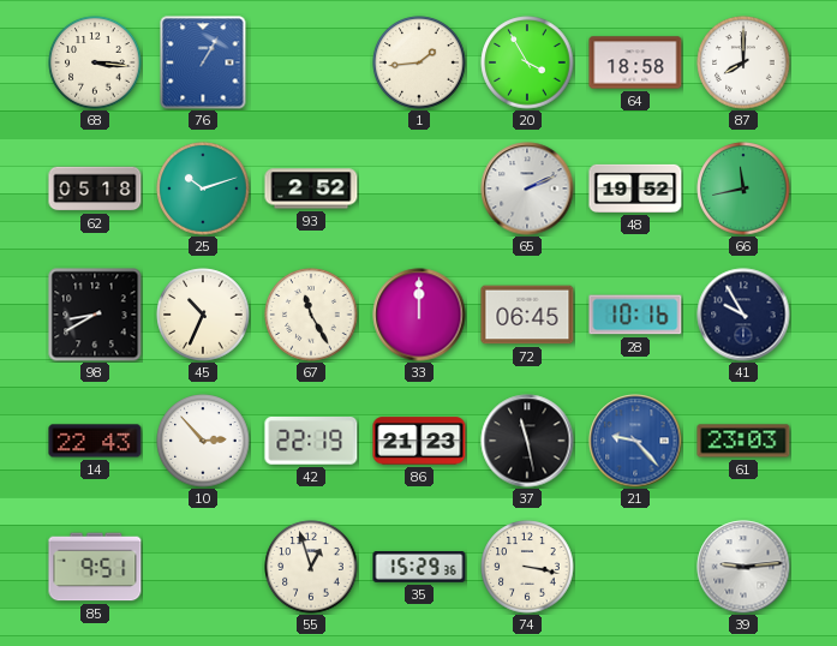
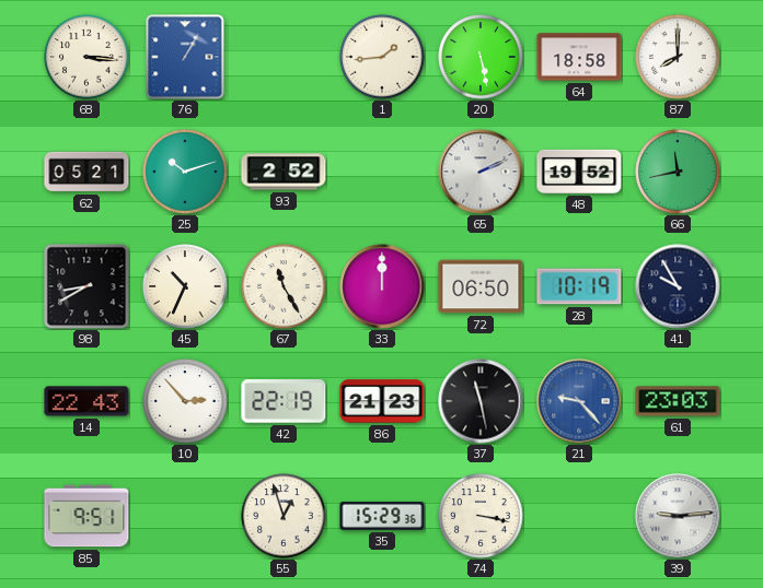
20: 3:55 -> 5:28 (481, 57)
62: 05:18 -> 05:21 (86, 172)
72: 06:45 -> 06:50 (481, 286)
28: 10:16 -> 10:19 (579, 286)
